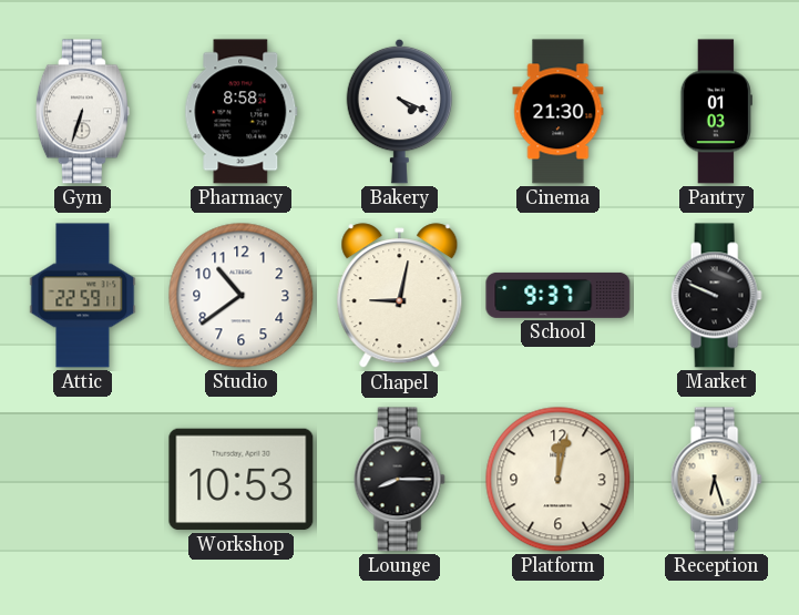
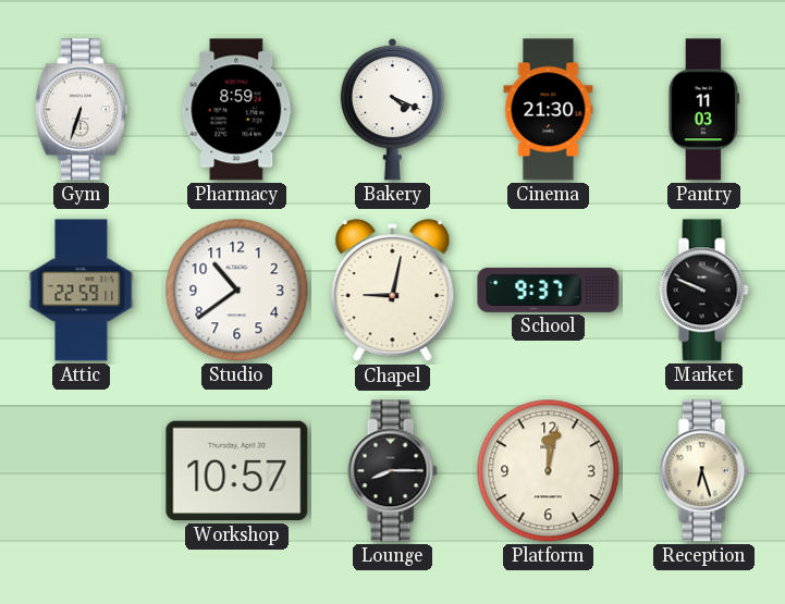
Pharmacy: 8:58 -> 8:59 (237, 110)
Pantry: 01:03 -> 11:03 (703, 110)
Workshop: 10:53 -> 10:57 (237, 471)
